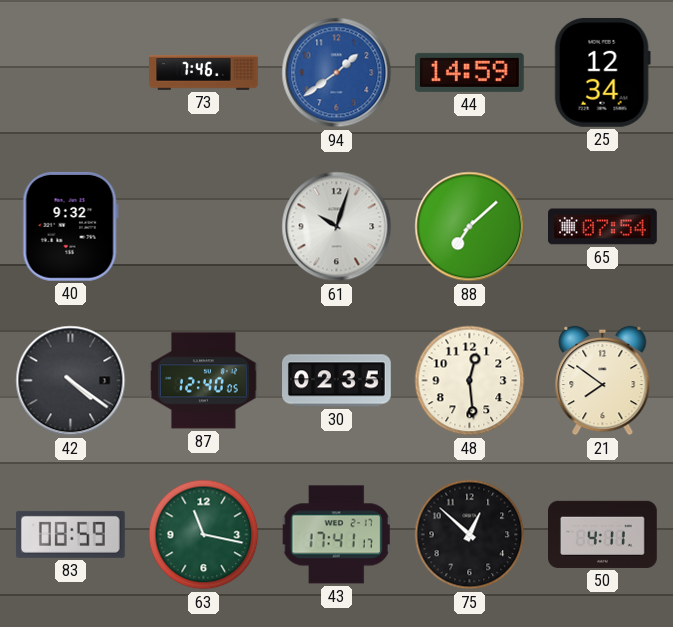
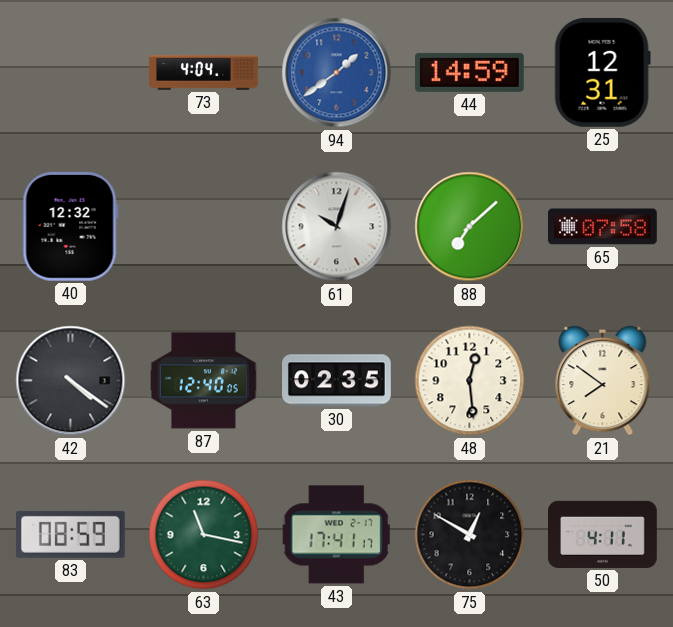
73: 7:46 -> 4:04 (204, 73)
25: 12:34 -> 12:31 (602, 72)
40: 9:32 -> 12:32 (70, 226)
65: 07:54 -> 07:58 (603, 227)
75: 12:52 -> 12:50 (470, 535)
